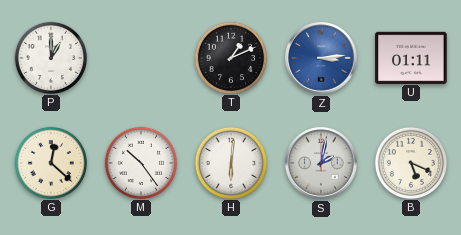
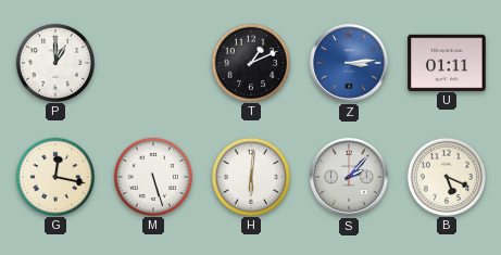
G: 12:22 -> 12:17 (54, 176)
M: 10:24 -> 5:27 (152, 176)
S: 2:02 -> 2:07 (349, 177)
